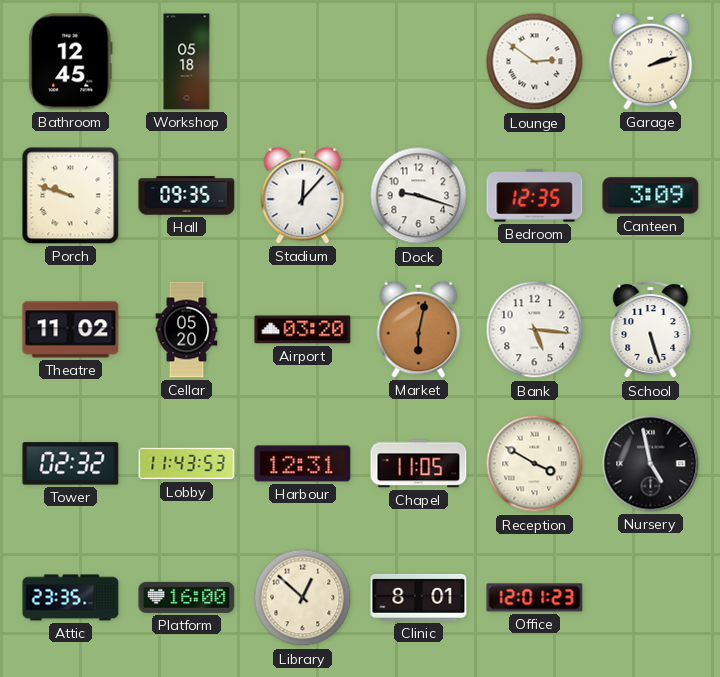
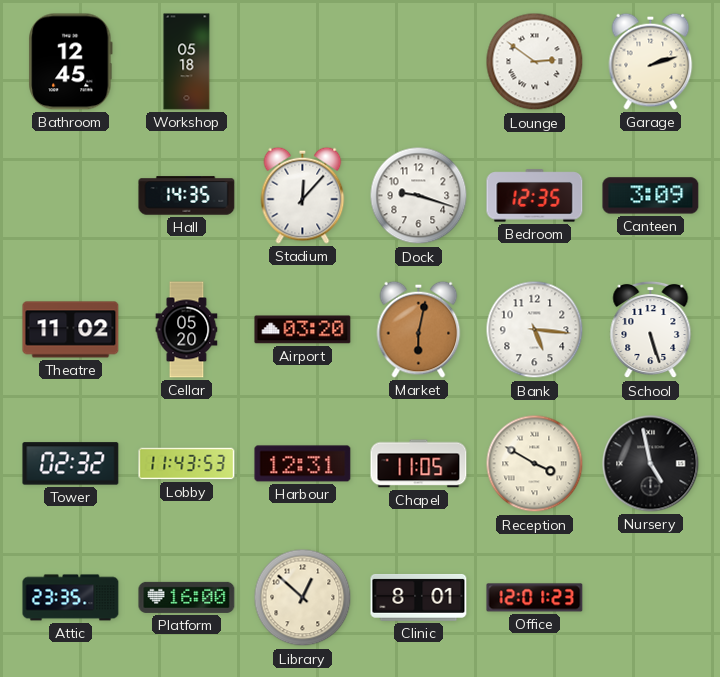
Porch: 9:48 -> none (71, 196)
Hall: 09:35 -> 14:35 (187, 196)
